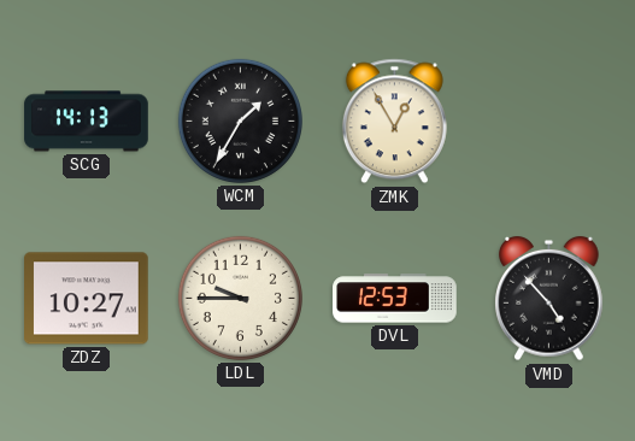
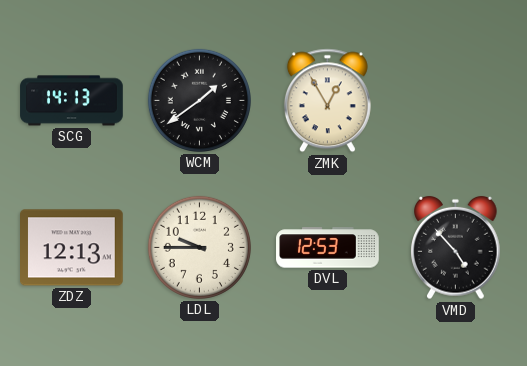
WCM: 1:35 -> 1:39 (199, 100)
ZDZ: 10:27 -> 12:13 (72, 248)
